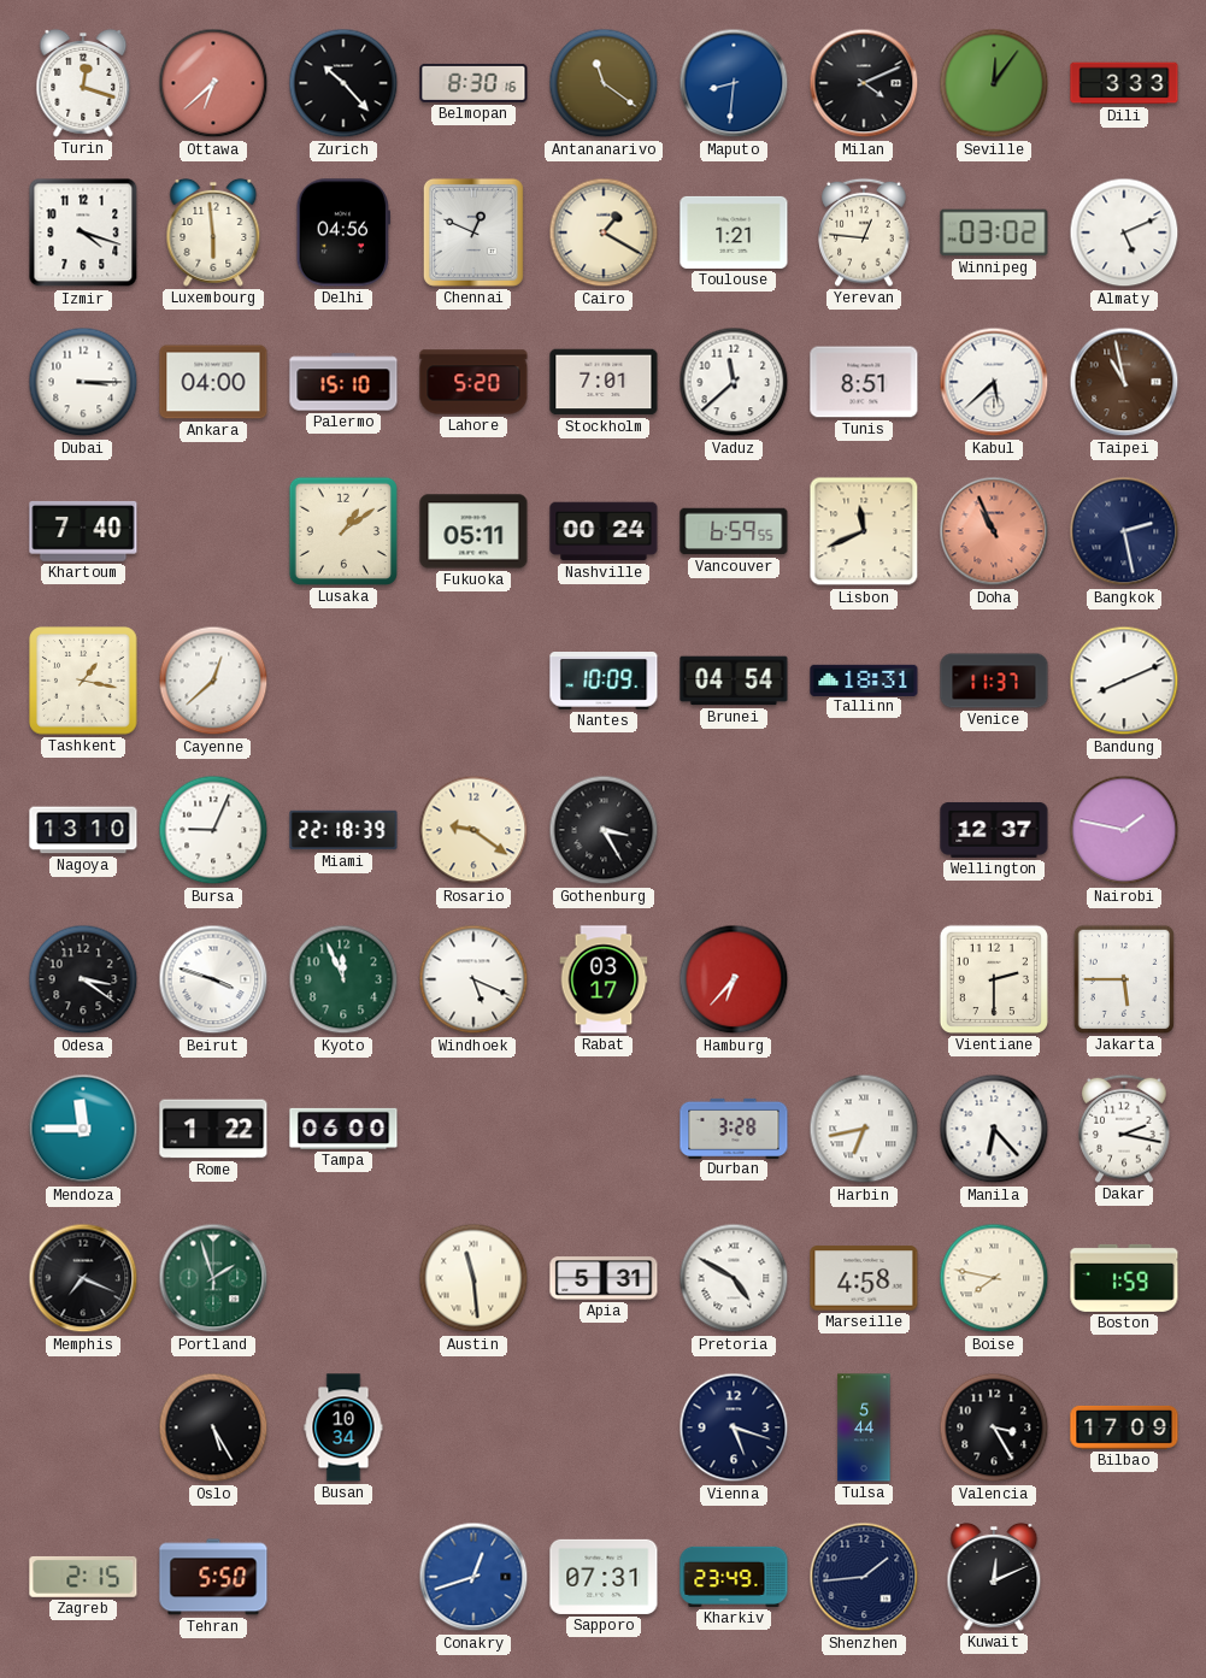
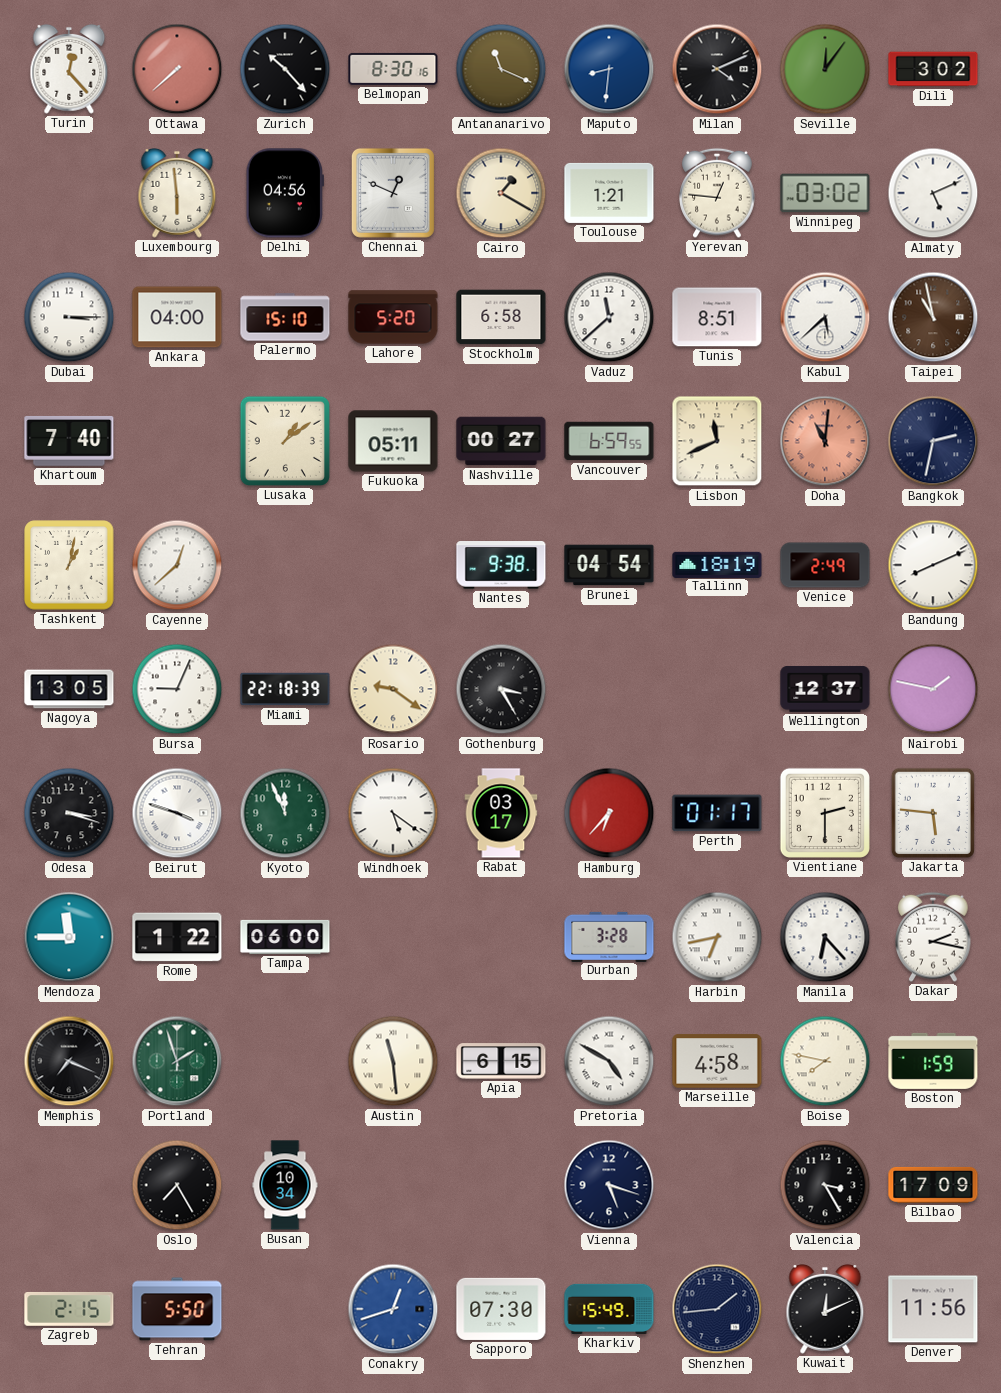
Turin: 12:18 -> 12:23 (69, 69)
Ottawa: 6:38 -> 7:38 (177, 69)
Antananarivo: 11:21 -> 11:19 (501, 69)
Dili: 3:33 -> 3:02 (933, 69)
Izmir: 4:18 -> none (83, 232)
Stockholm: 7:01 -> 6:58 (501, 317)
Nashville: 00:24 -> 00:27 (501, 441)
Doha: 10:56 -> 11:01 (825, 441)
Bangkok: 2:28 -> 2:32 (933, 441)
Tashkent: 1:17 -> 1:02 (69, 565)
Nantes: 10:09 -> 9:38 (501, 566)
Tallinn: 18:31 -> 18:19 (717, 564)
Venice: 11:37 -> 2:49 (825, 565)
Nagoya: 13:10 -> 13:05 (69, 689)
Odesa: 3:21 -> 3:18 (69, 813)
Windhoek: 5:19 -> 5:21 (393, 813)
Perth: none -> 01:17 (717, 813)
Jakarta: 5:45 -> 5:46 (933, 813)
Apia: 5:31 -> 6:15 (501, 1061)
Oslo: 5:25 -> 7:25 (177, 1185)
Tulsa: 5:44 -> none (864, 1427)
Sapporo: 07:31 -> 07:30 (501, 1309)
Kharkiv: 23:49 -> 15:49 (609, 1309)
Denver: none -> 11:56 (933, 1309)
